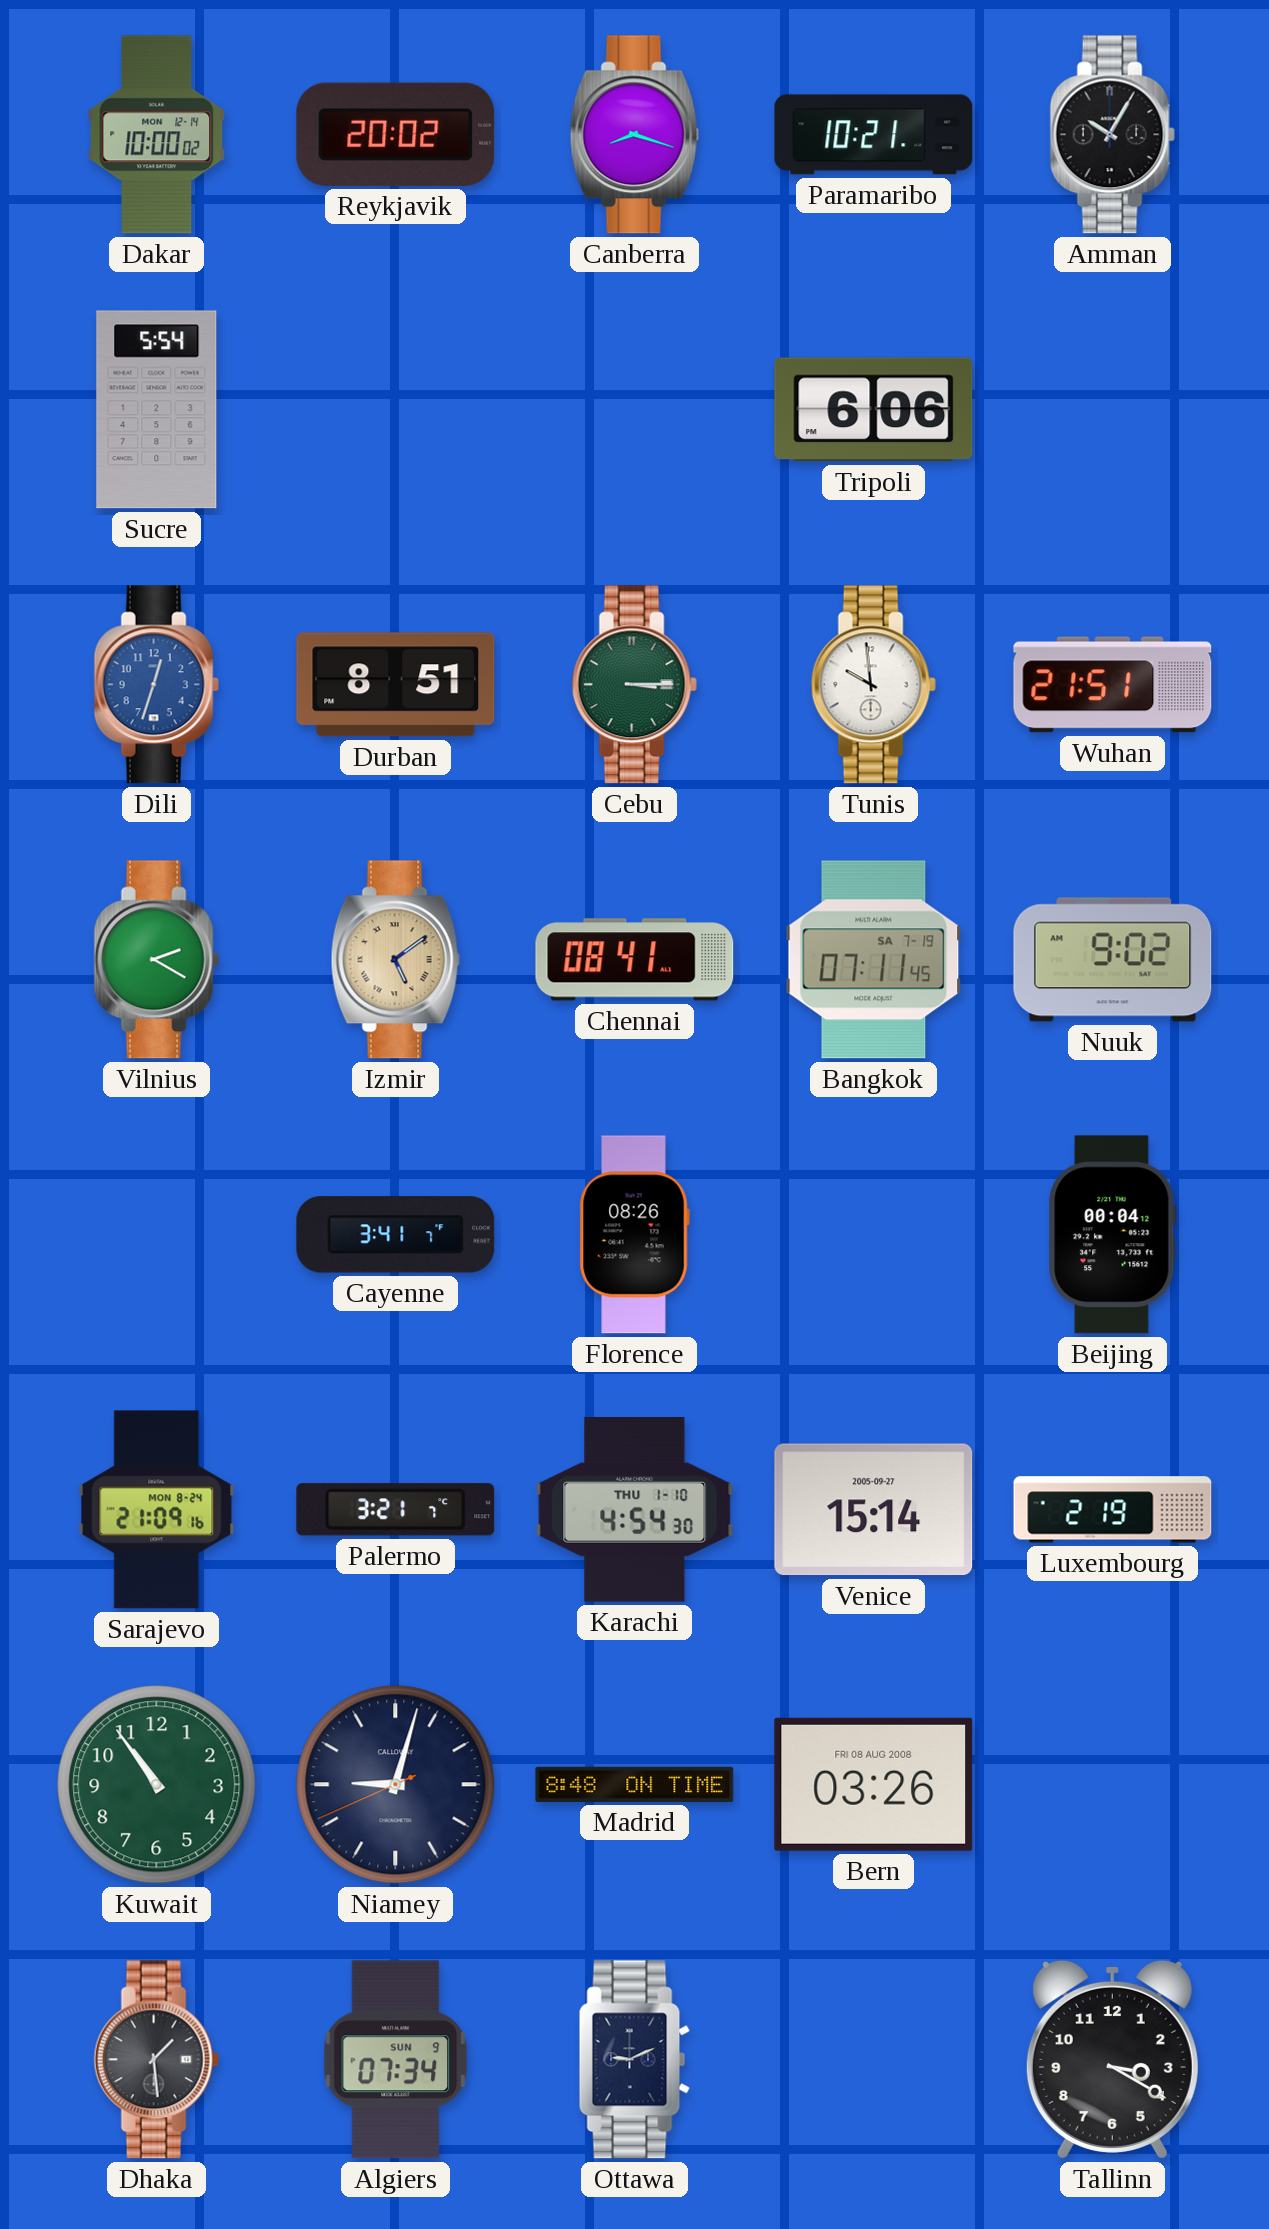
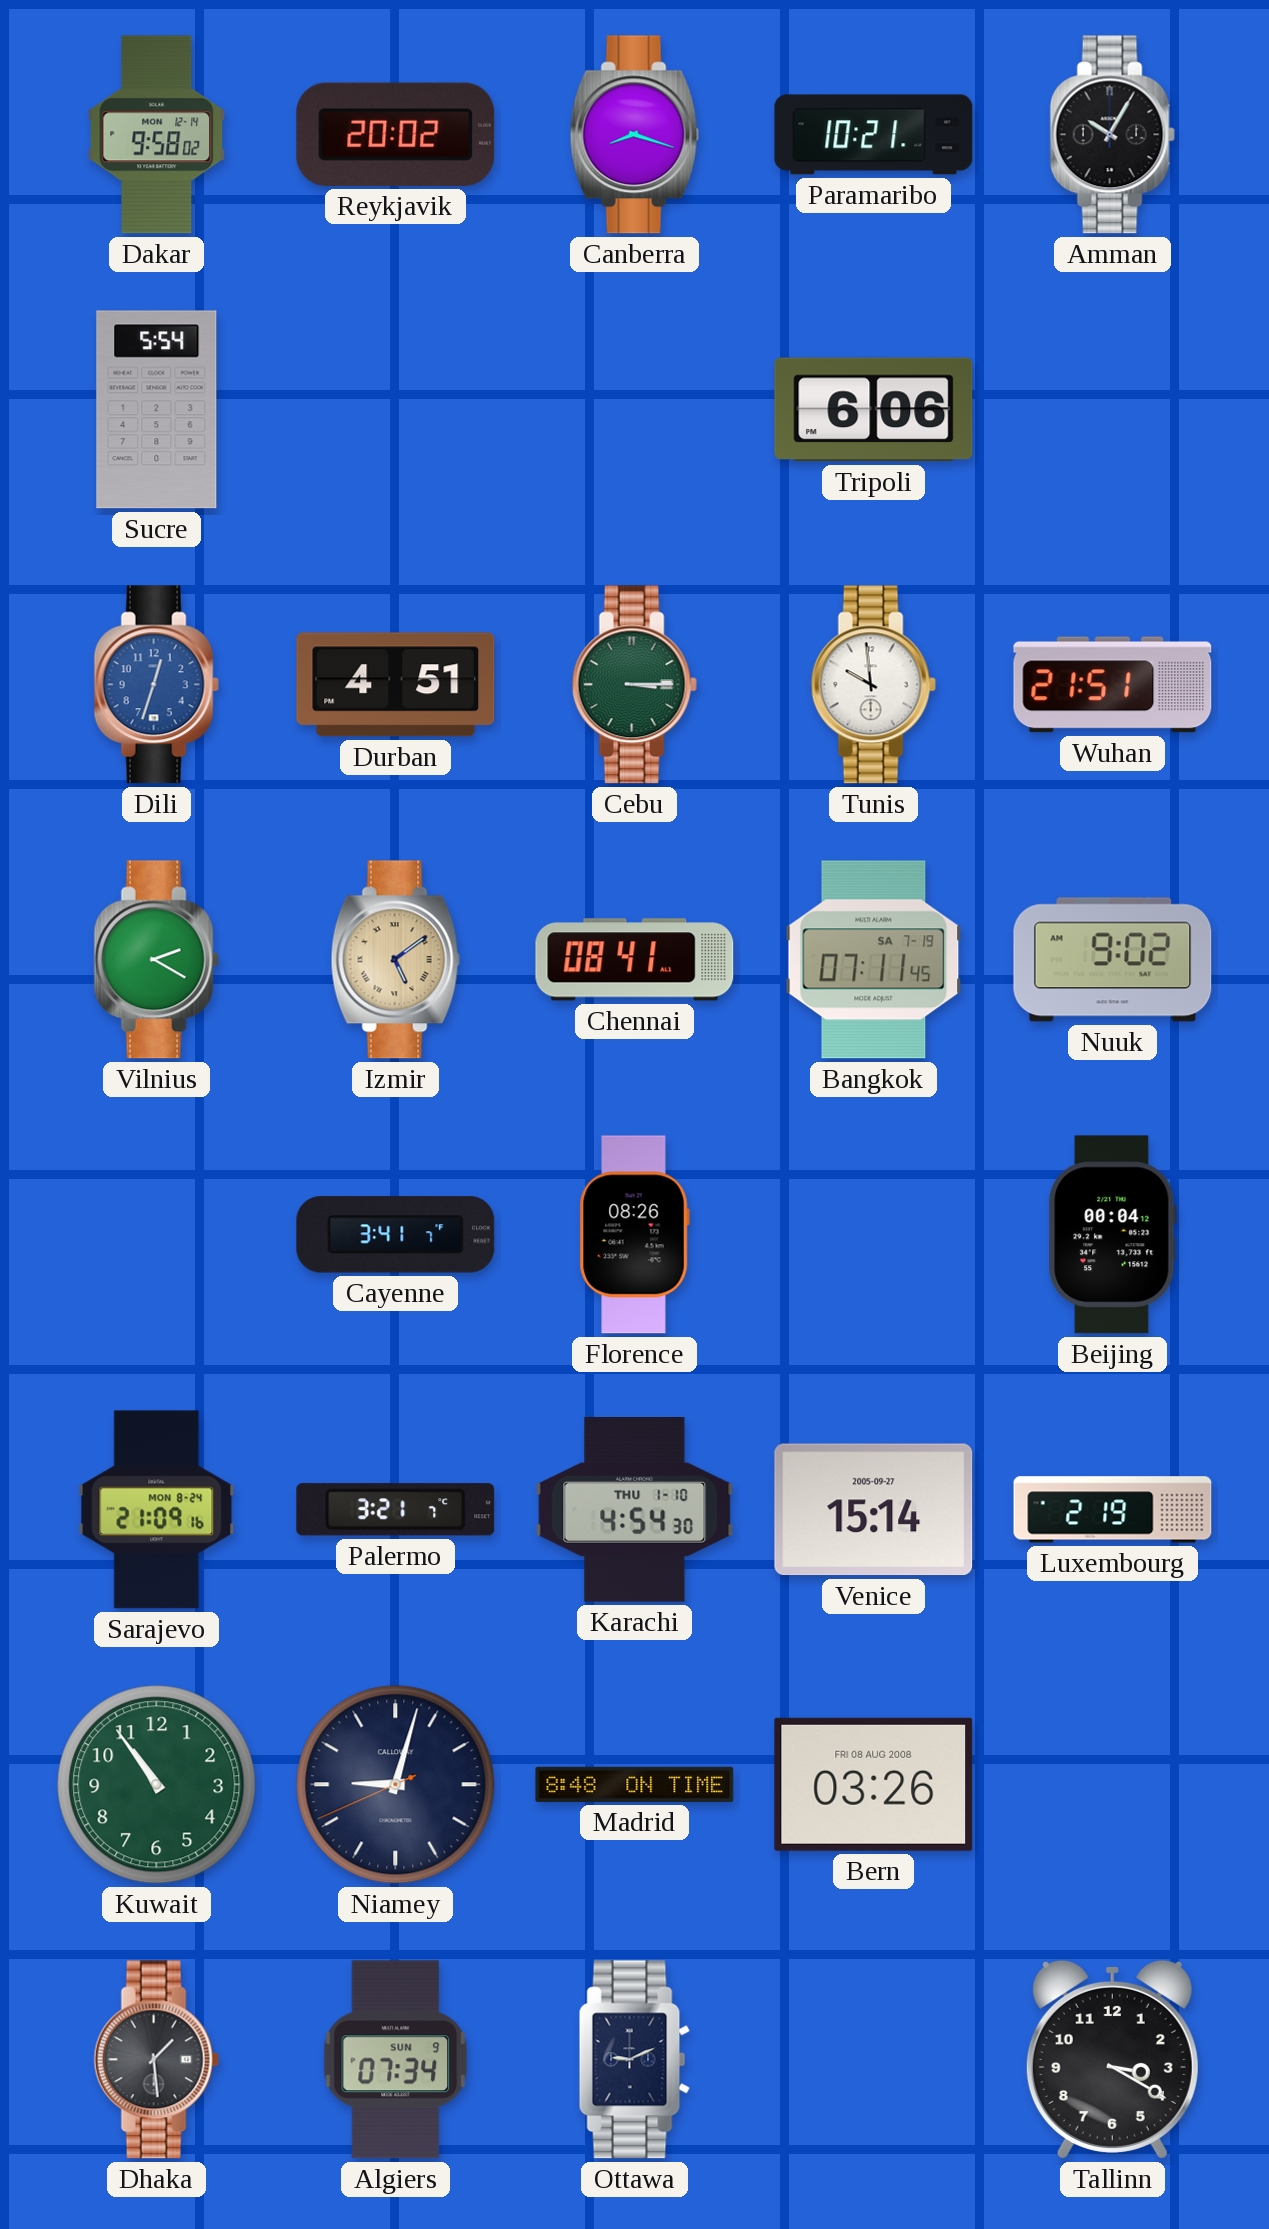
Dakar: 10:00 -> 9:58 (157, 135)
Durban: 8:51 -> 4:51 (396, 685)
